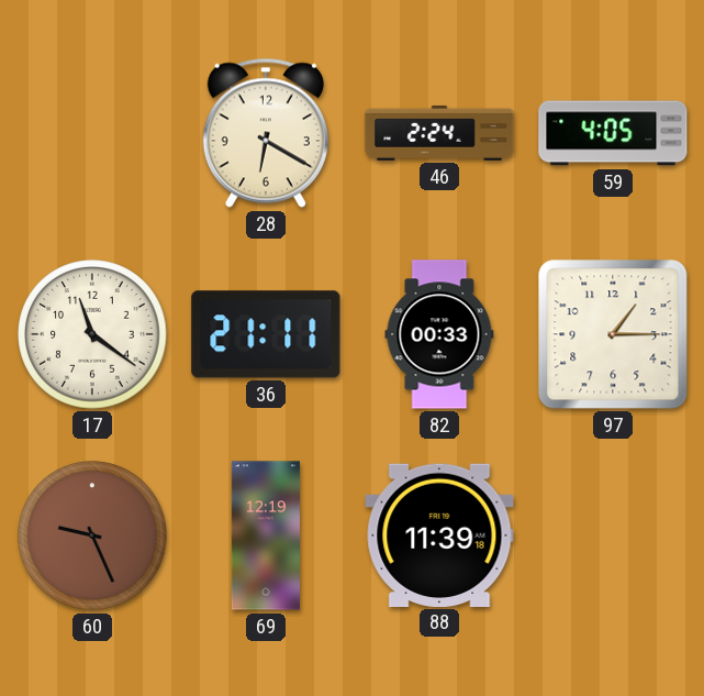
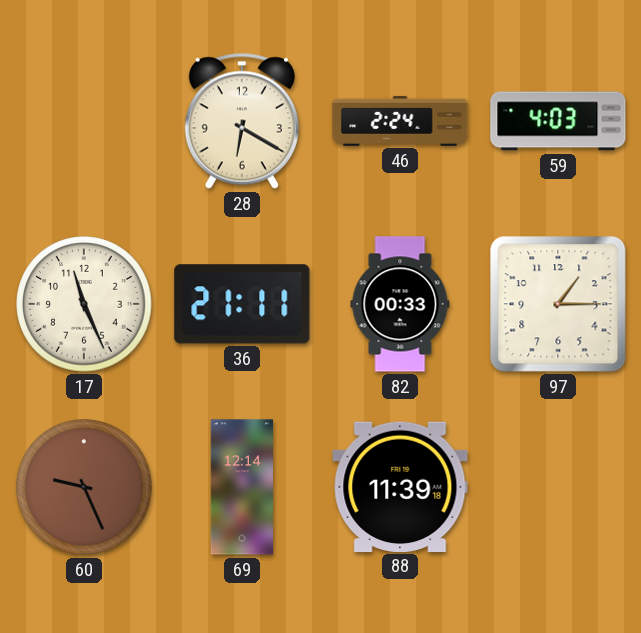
59: 4:05 -> 4:03 (558, 121)
17: 11:21 -> 11:26 (84, 304)
69: 12:19 -> 12:14 (241, 487)
